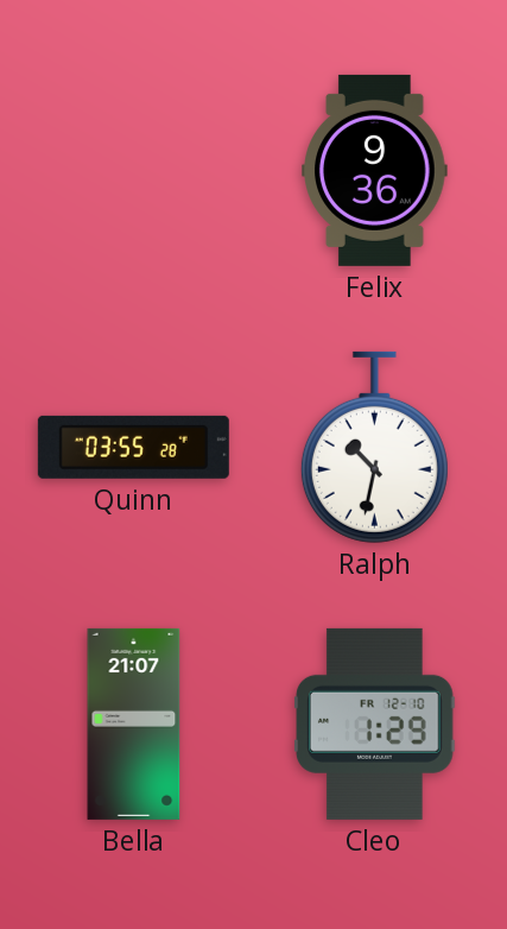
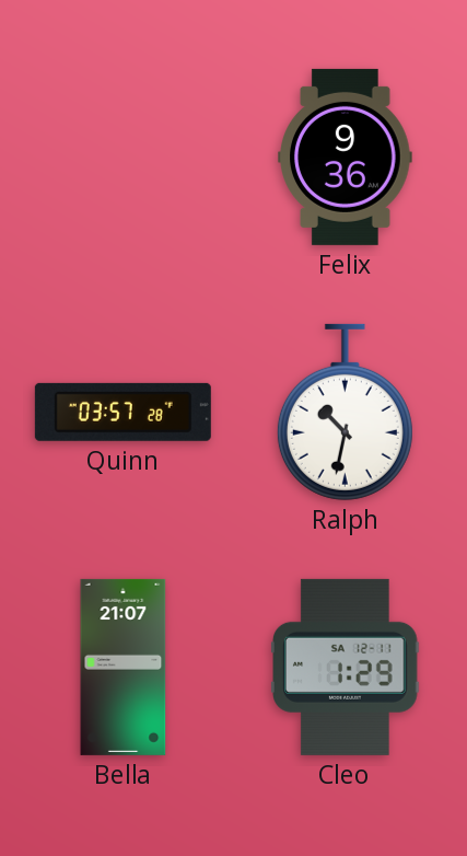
Quinn: 03:55 -> 03:57 (122, 412)
Cleo date: FR 12-10 -> SA 12-11 (346, 667)
